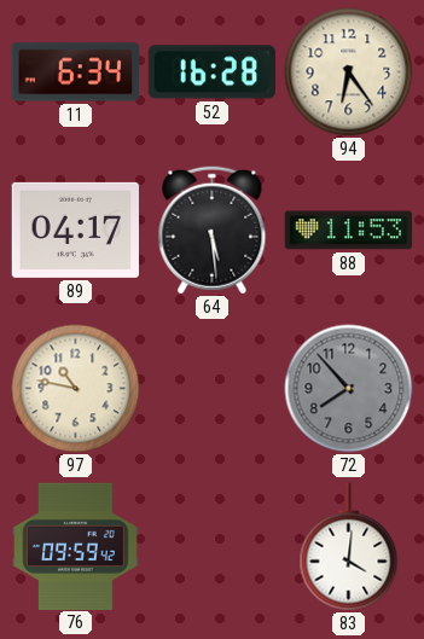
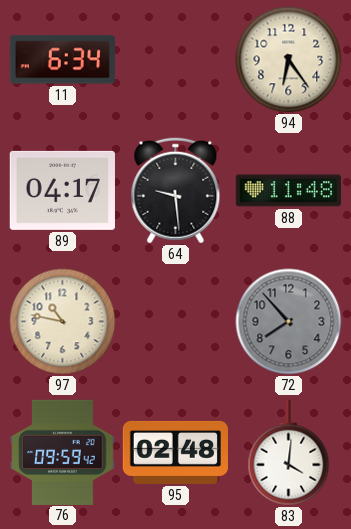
52: 16:28 -> none (211, 72)
64: 5:29 -> 9:29 (176, 191)
88: 11:53 -> 11:48 (288, 191)
95: none -> 02:48 (175, 452)
